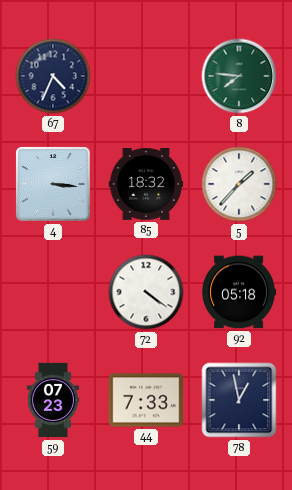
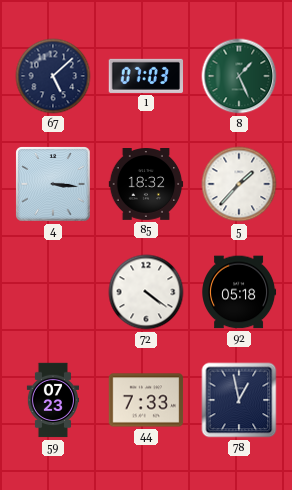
67: 4:34 -> 5:08 (53, 76)
1: none -> 07:03 (145, 76)
8: 7:46 -> 1:26 (239, 76)
